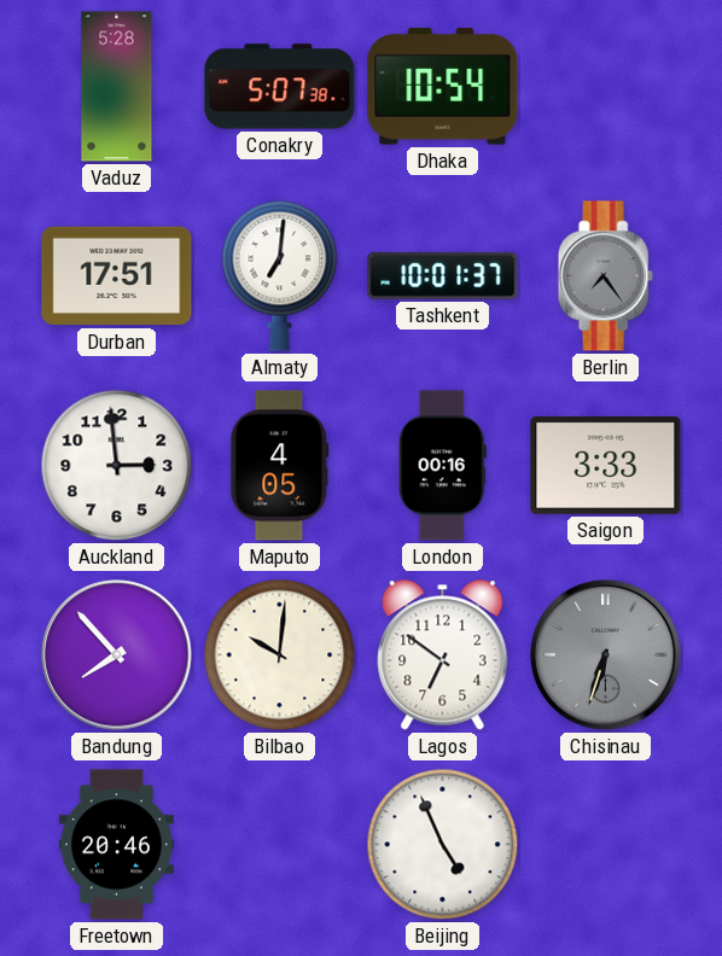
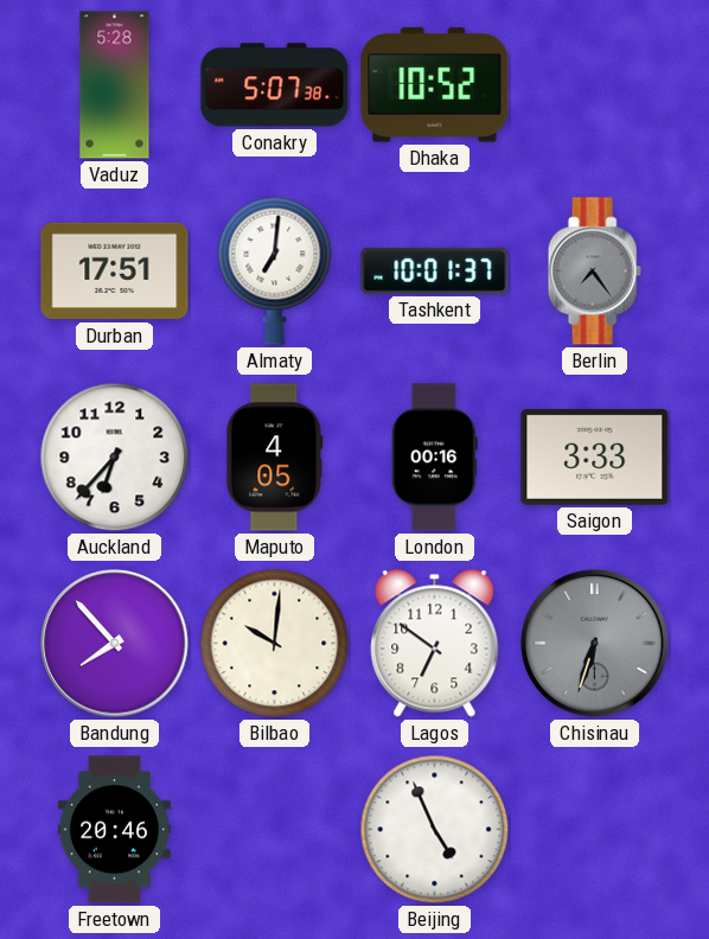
Dhaka: 10:54 -> 10:52 (435, 85)
Auckland: 2:59 -> 6:37 (115, 458)
